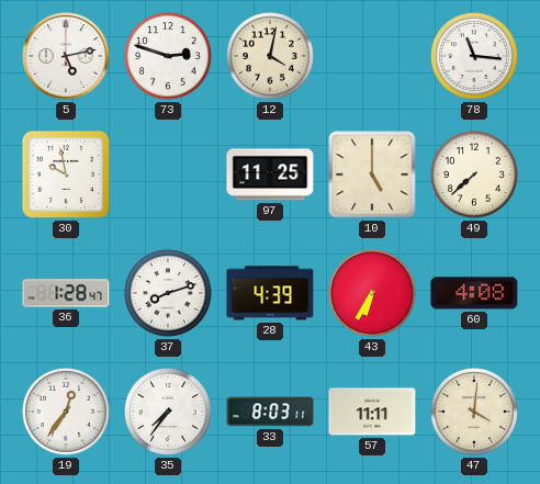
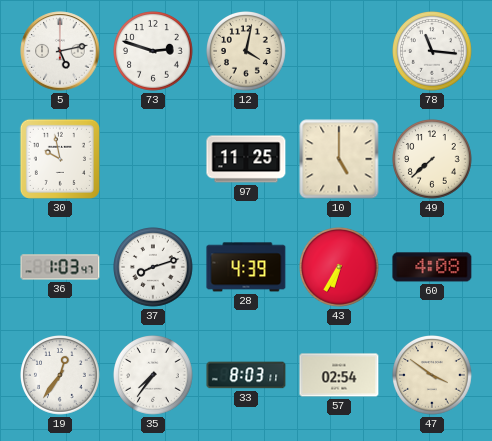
36: 1:28 -> 1:03 (60, 267)
57: 11:11 -> 02:54 (339, 375)
47: 4:01 -> 3:51 (433, 376)
